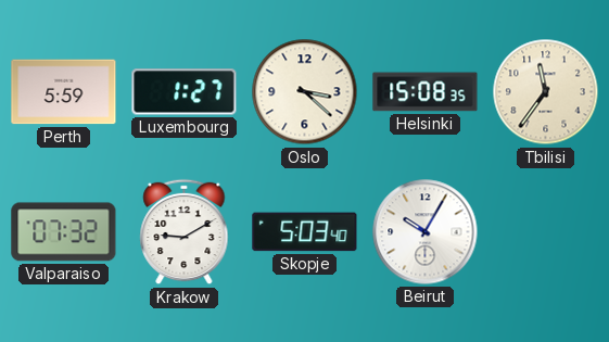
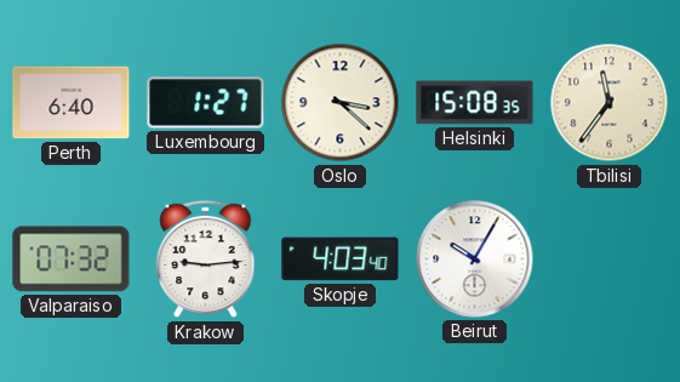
Perth: 5:59 -> 6:40 (72, 103)
Krakow: 9:10 -> 9:14 (206, 260)
Skopje: 5:03 -> 4:03 (341, 260)
